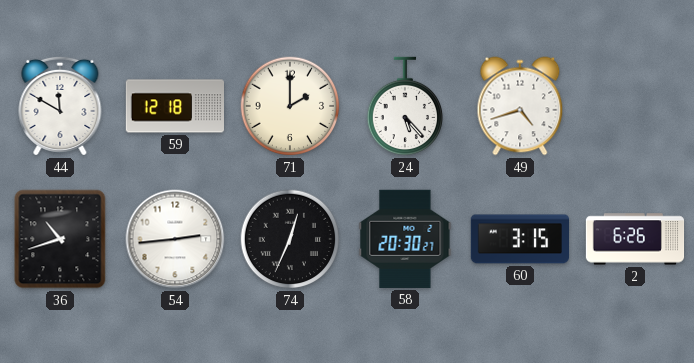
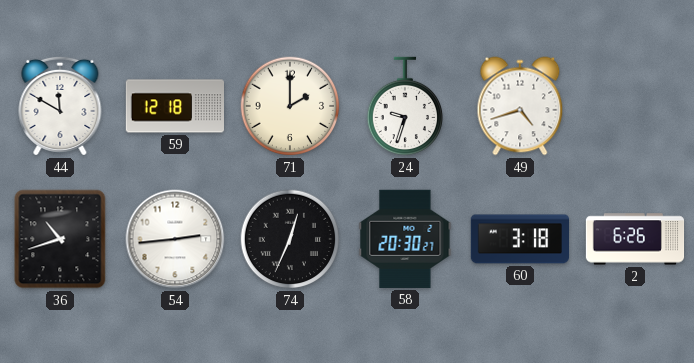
24: 5:23 -> 9:33 (404, 106)
60: 3:15 -> 3:18 (519, 239)
